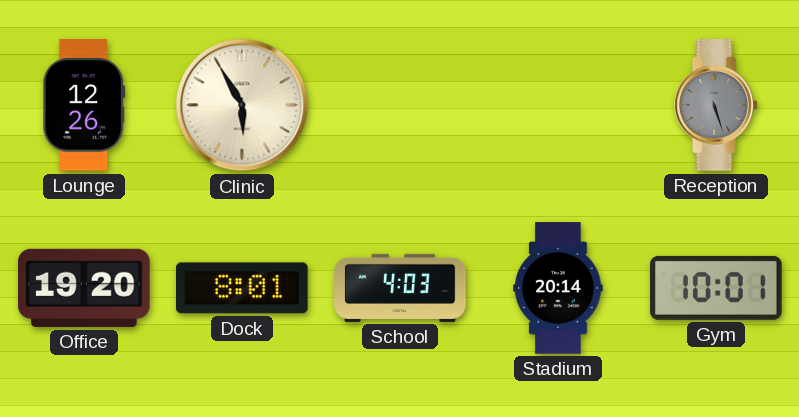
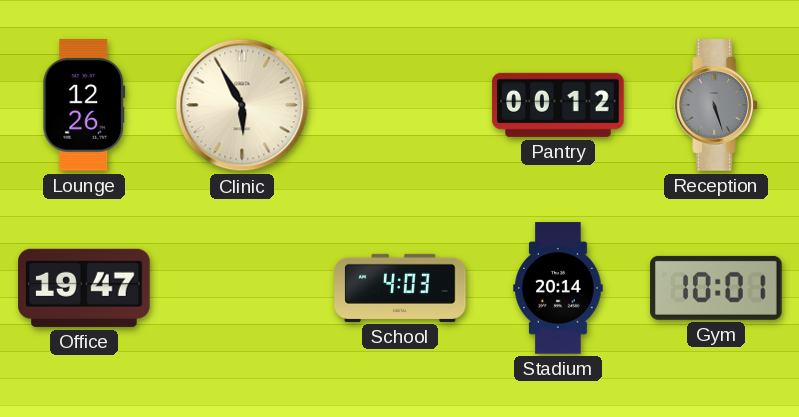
Pantry: none -> 00:12 (558, 105)
Office: 19:20 -> 19:47 (84, 288)
Dock: 8:01 -> none (242, 288)
